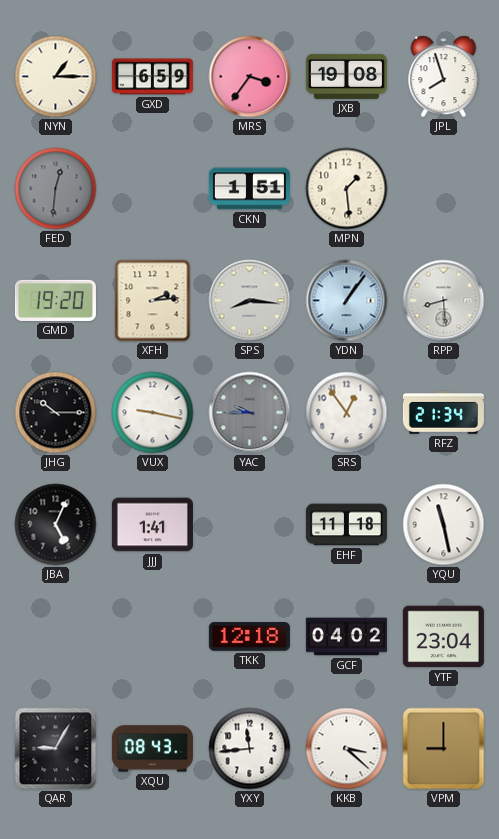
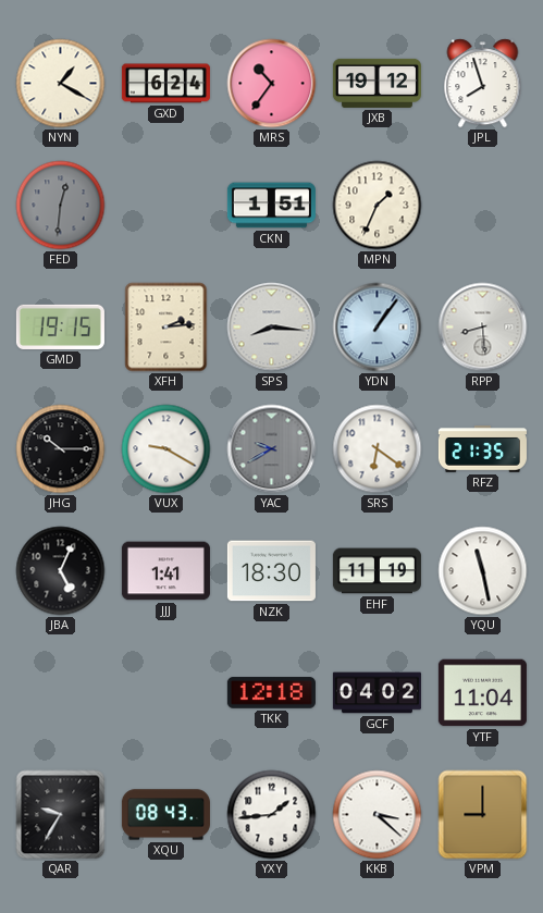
NYN: 1:15 -> 1:20 (61, 84)
GXD: 6:59 -> 6:24 (165, 84)
MRS: 3:36 -> 10:36 (272, 84)
JXB: 19:08 -> 19:12 (377, 83)
MPN: 1:29 -> 1:34 (378, 206)
GMD: 19:20 -> 19:15 (60, 326)
VUX: 9:17 -> 9:20 (166, 449)
YAC: 9:45 -> 9:40 (272, 449)
SRS: 12:54 -> 6:21 (378, 449)
RFZ: 21:34 -> 21:35 (482, 449)
NZK: none -> 18:30 (271, 571)
EHF: 11:18 -> 11:19 (377, 571)
YTF: 23:04 -> 11:04 (482, 693)
QAR: 9:05 -> 9:35 (61, 815)
YXY: 11:44 -> 1:44 (272, 815)
